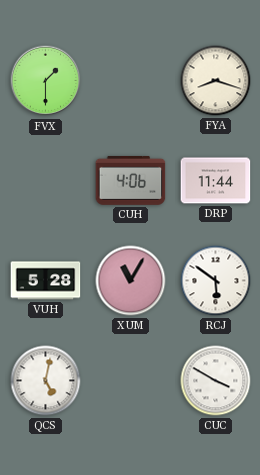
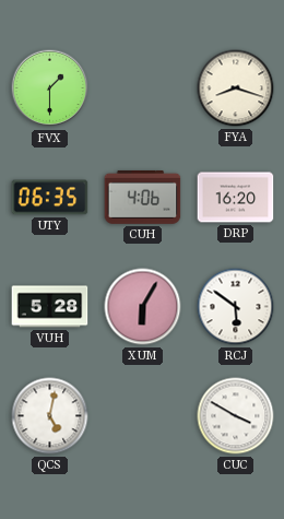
UTY: none -> 06:35 (50, 198)
DRP: 11:44 -> 16:20 (236, 198)
XUM: 11:05 -> 6:05 (143, 307)
